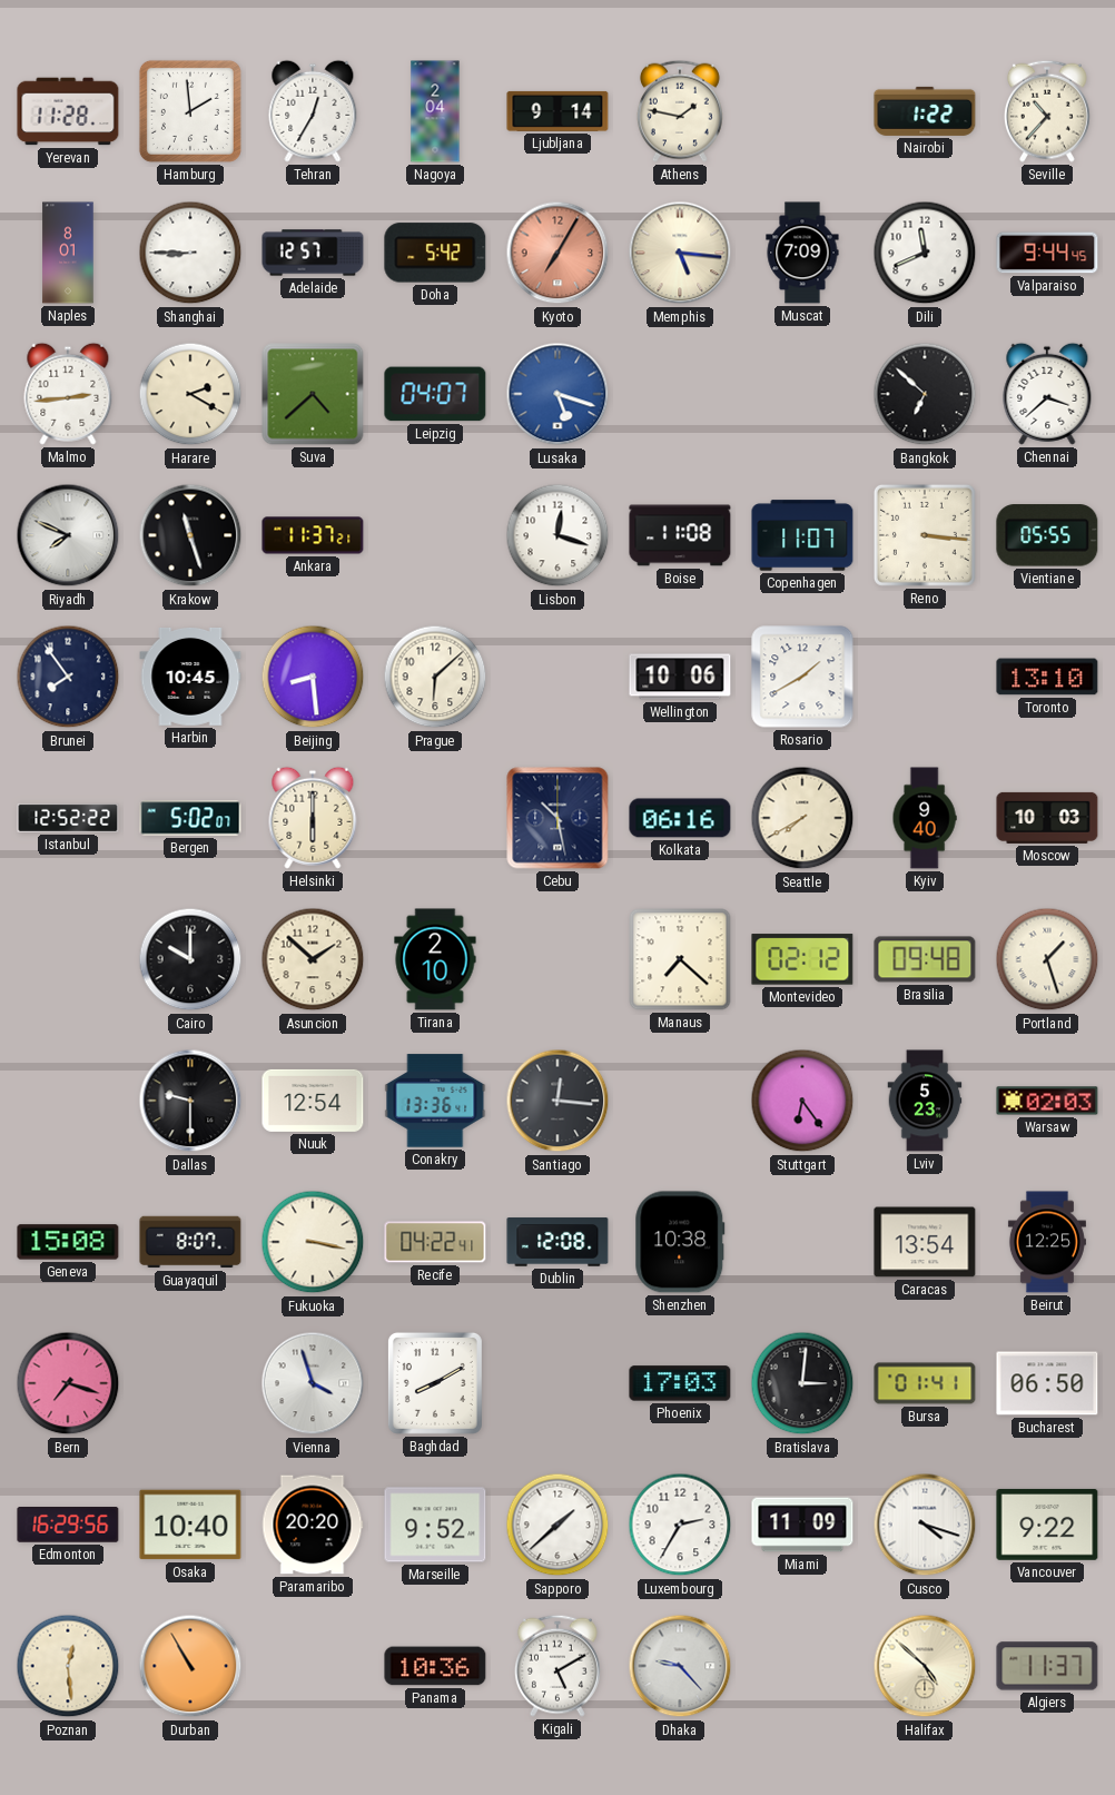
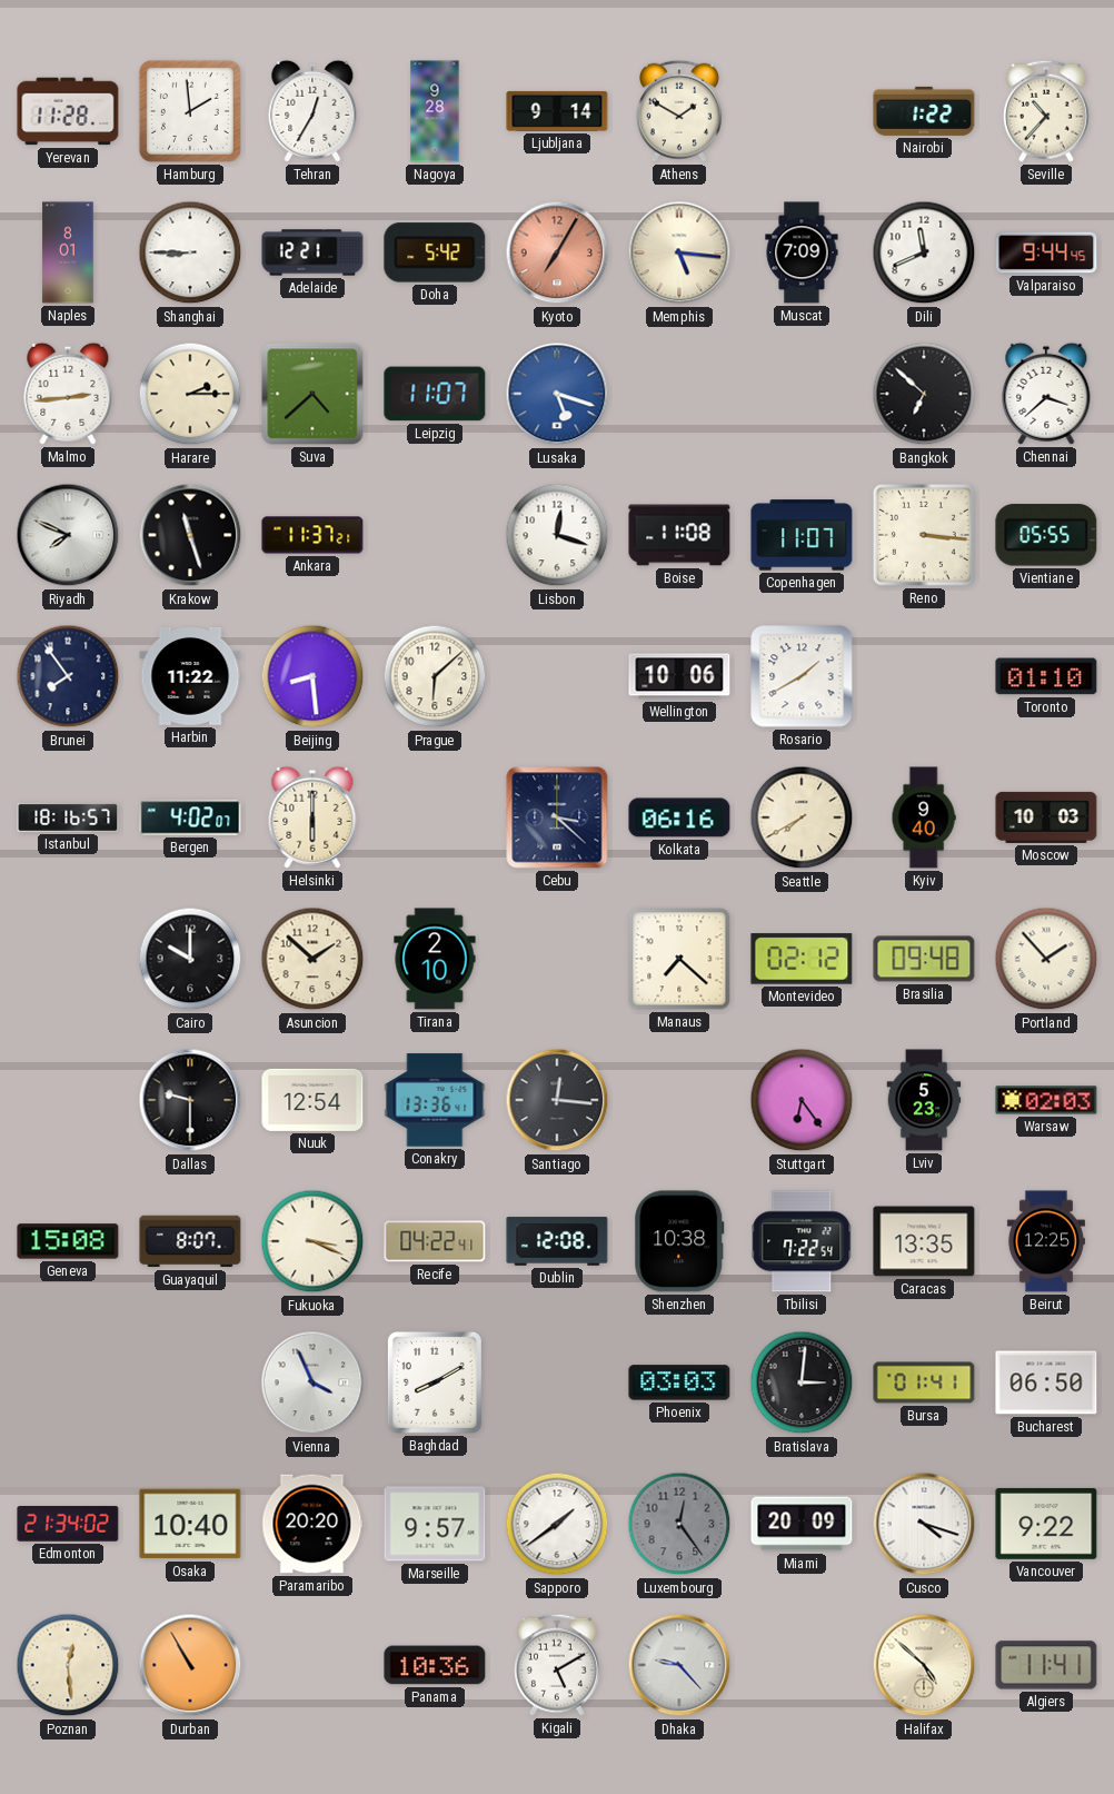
Nagoya: 2:04 -> 9:28 (435, 111)
Athens: 1:47 -> 1:50 (679, 111)
Adelaide: 12:57 -> 12:21 (312, 252)
Harare: 2:20 -> 2:15 (190, 394)
Leipzig: 04:07 -> 11:07 (435, 394)
Harbin: 10:45 -> 11:22 (190, 677)
Toronto: 13:10 -> 01:10 (1046, 676)
Istanbul: 12:52 -> 18:16 (68, 817)
Bergen: 5:02 -> 4:02 (190, 817)
Cebu: 10:28 -> 3:22 (557, 817)
Portland: 1:27 -> 1:53 (1046, 959)
Fukuoka: 3:17 -> 3:19 (312, 1241)
Tbilisi: none -> 7:22 (802, 1241)
Caracas: 13:54 -> 13:35 (924, 1241)
Bern: 7:18 -> none (68, 1383)
Vienna: 3:57 -> 3:56 (312, 1382)
Phoenix: 17:03 -> 03:03 (679, 1382)
Edmonton: 16:29 -> 21:34 (68, 1525)
Marseille: 9:52 -> 9:57 (435, 1524)
Sapporo: 1:38 -> 1:39 (557, 1524)
Luxembourg: 2:35 -> 12:24 (679, 1524)
Luxembourg dial: white -> grey (679, 1524)
Miami: 11:09 -> 20:09 (802, 1524)
Algiers: 11:37 -> 11:41 (1046, 1665)
